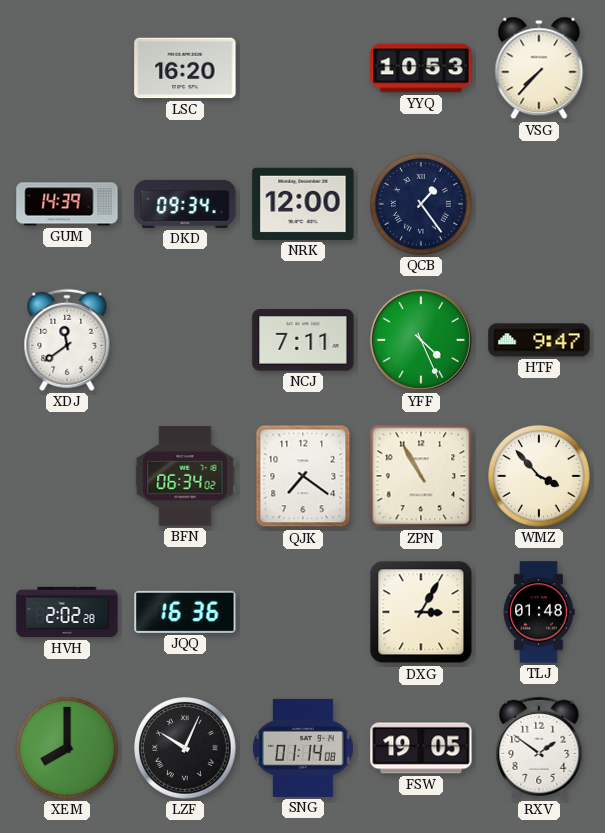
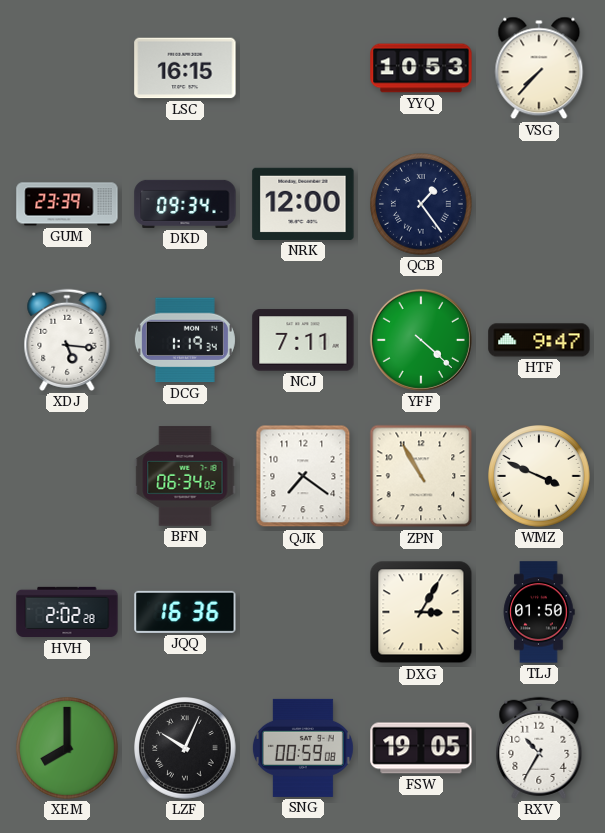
LSC: 16:20 -> 16:15 (185, 68)
GUM: 14:39 -> 23:39 (67, 204)
XDJ: 11:39 -> 5:16 (67, 340)
DCG: none -> 1:19 (185, 340)
YFF: 4:26 -> 4:22 (421, 340)
WMZ: 3:53 -> 3:49 (540, 477)
TLJ: 01:48 -> 01:50 (539, 612)
SNG: 01:14 -> 00:59 (303, 748)
RXV: 1:51 -> 10:35 (539, 748)
